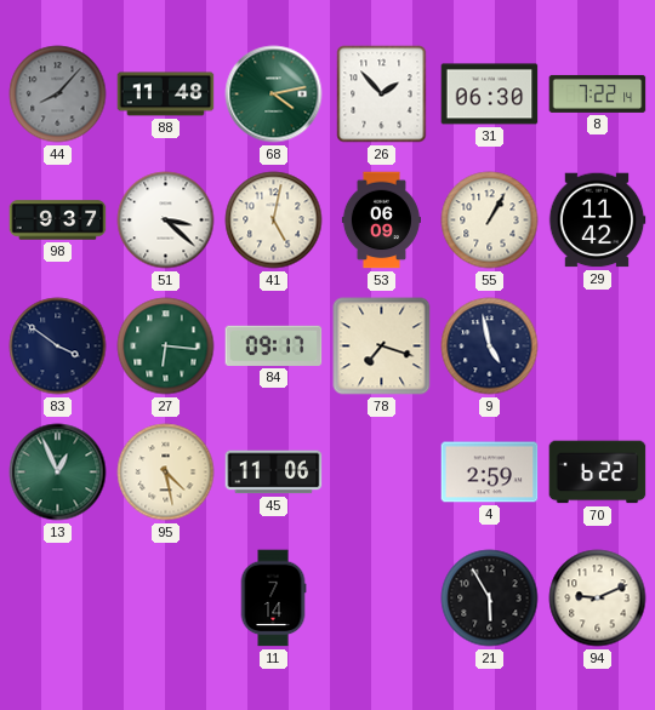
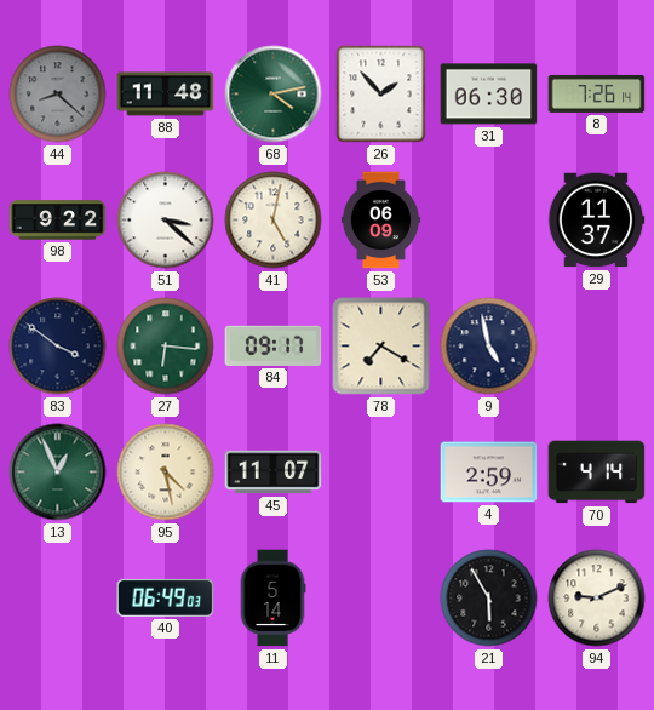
44: 8:07 -> 8:22 (58, 95)
8: 7:22 -> 7:26 (597, 93)
98: 9:37 -> 9:22 (58, 221)
55: 1:05 -> none (490, 221)
29: 11:42 -> 11:37 (596, 221)
78: 7:18 -> 7:20 (381, 347)
45: 11:06 -> 11:07 (274, 473)
70: 6:22 -> 4:14 (597, 473)
40: none -> 06:49 (166, 597)
11: 7:14 -> 5:14 (272, 599)
